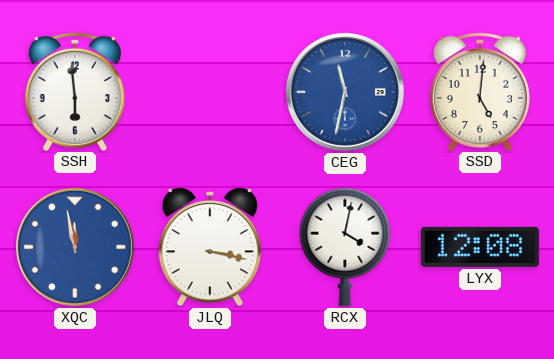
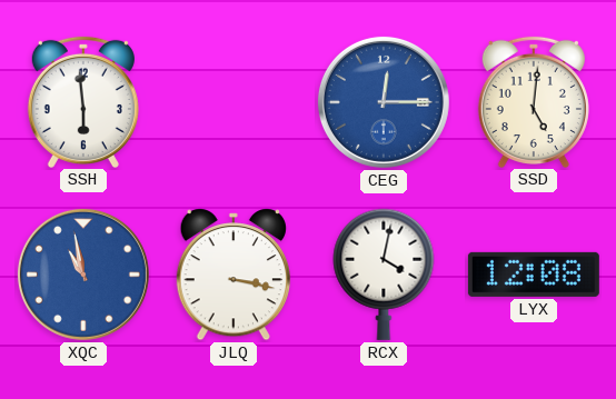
CEG: 11:32 -> 12:15 (384, 102)
XQC: 11:58 -> 10:58 (83, 275)
